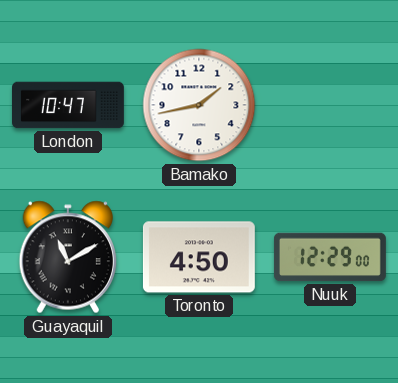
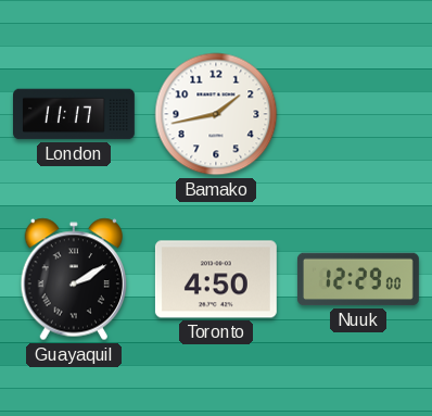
London: 10:47 -> 11:17 (75, 114)
Guayaquil: 11:10 -> 2:10 (74, 279)
